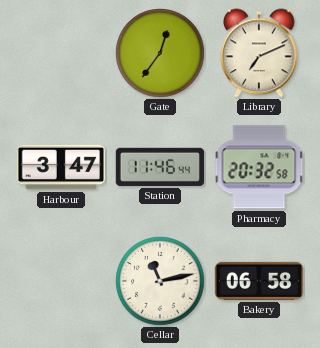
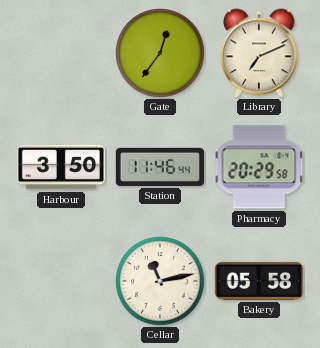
Harbour: 3:47 -> 3:50 (61, 167)
Pharmacy: 20:32 -> 20:29 (259, 167)
Bakery: 06:58 -> 05:58 (259, 281)
